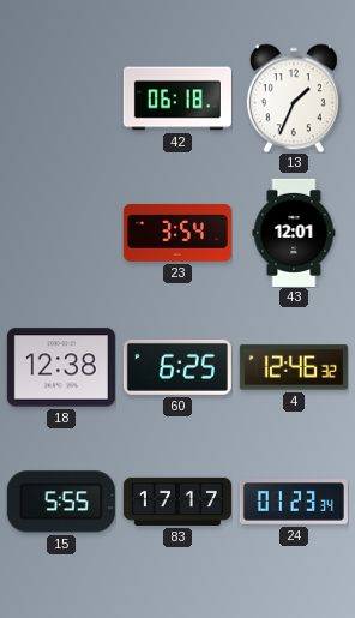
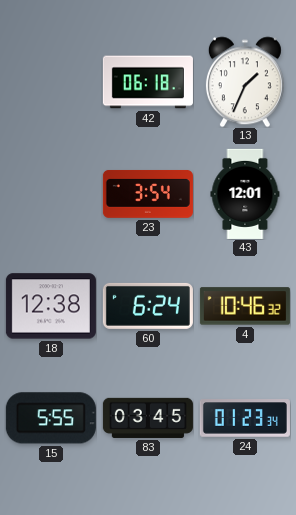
60: 6:25 -> 6:24 (148, 306)
4: 12:46 -> 10:46 (245, 306)
83: 17:17 -> 03:45 (148, 418)
